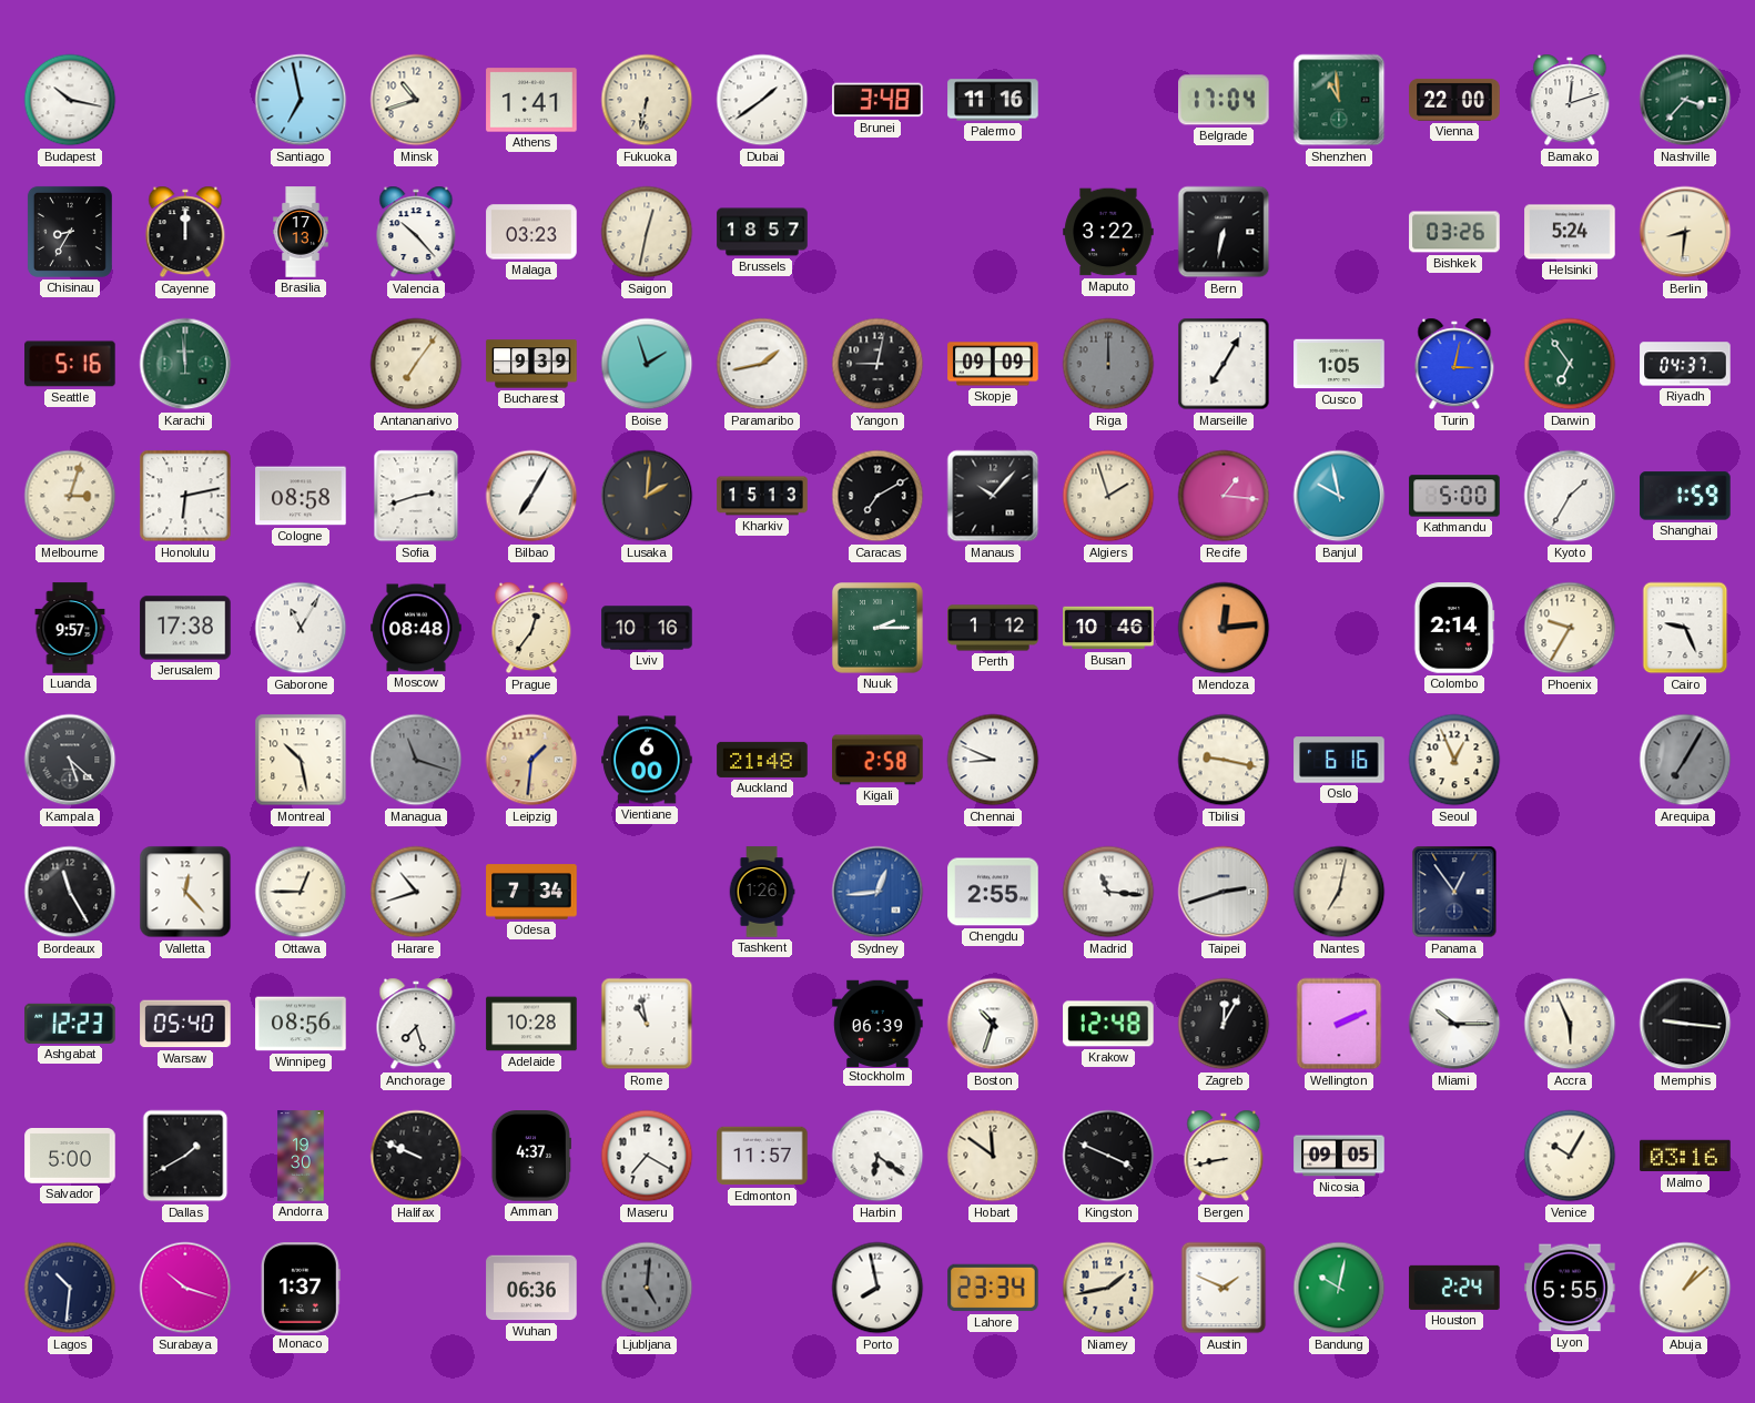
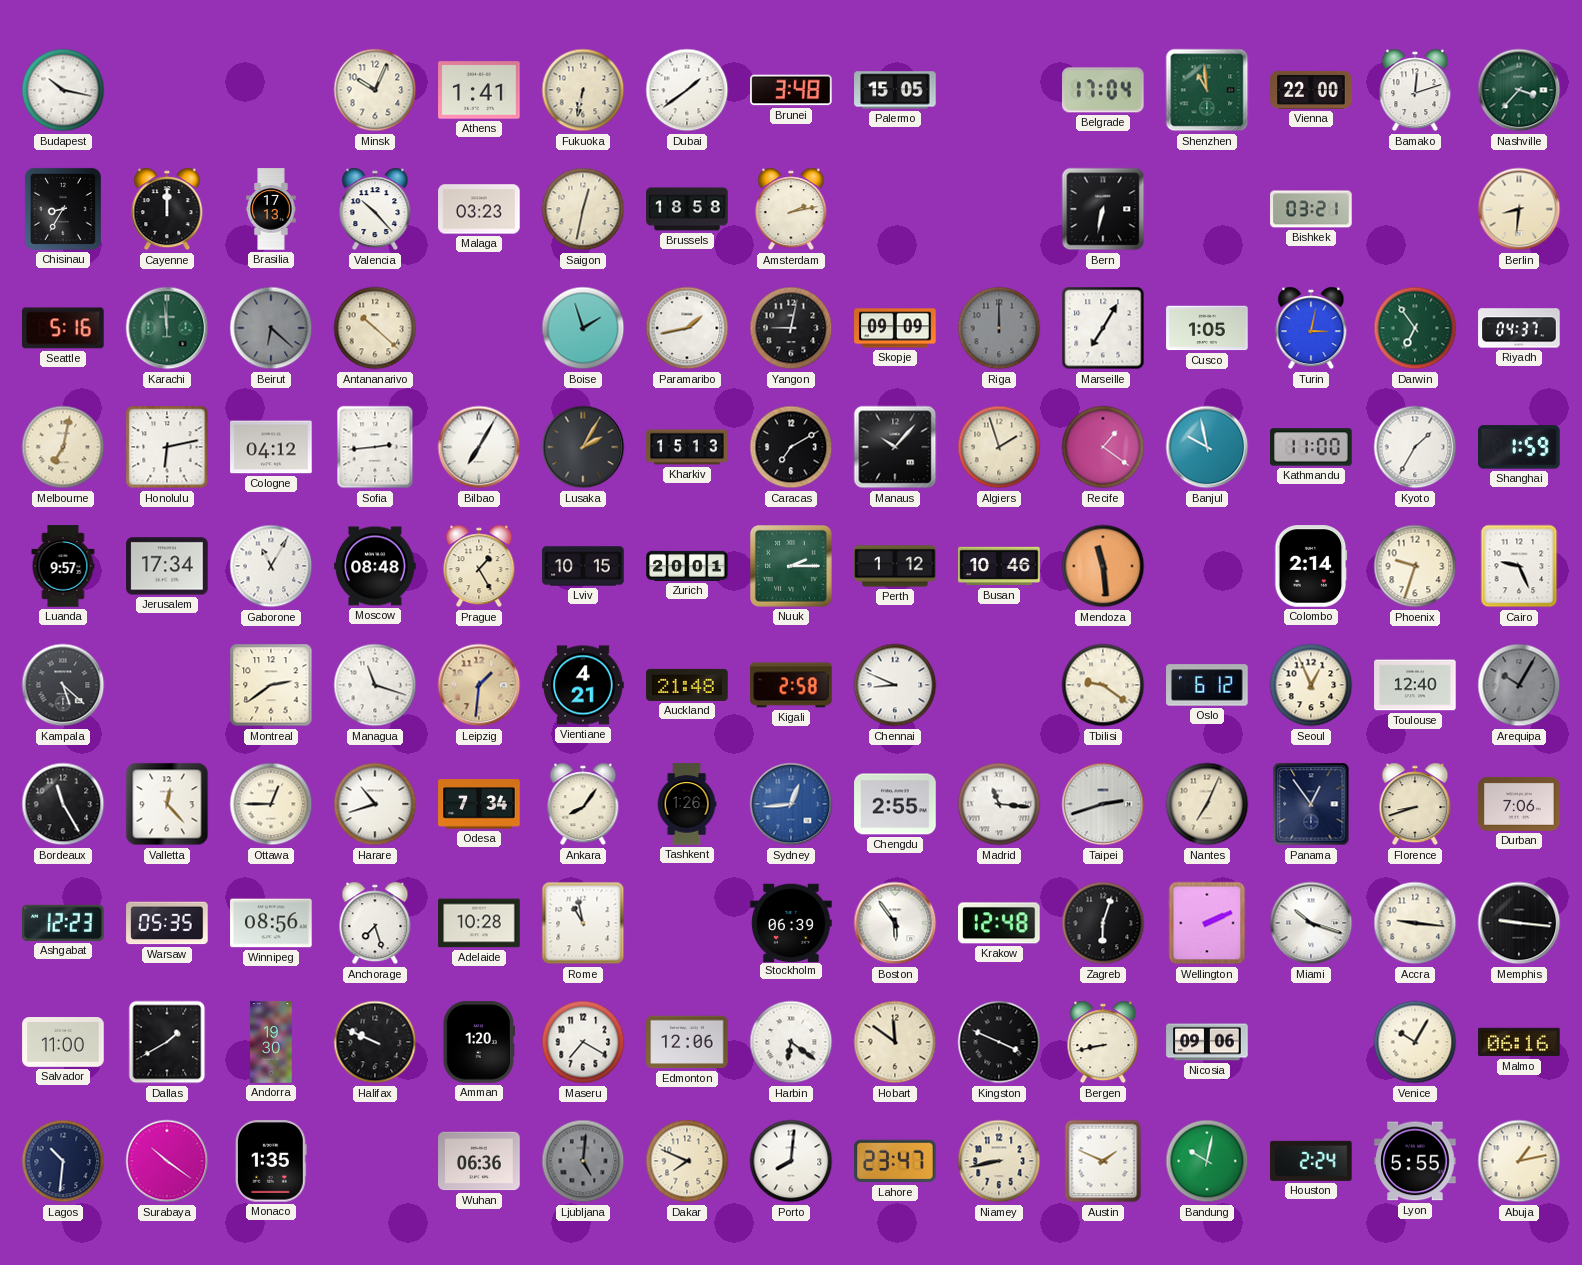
Santiago: 6:58 -> none (301, 100)
Minsk: 10:42 -> 10:04 (375, 90)
Palermo: 11:16 -> 15:05 (895, 90)
Brussels: 18:57 -> 18:58 (687, 209)
Amsterdam: none -> 2:13 (791, 209)
Maputo: 3:22 -> none (1108, 232)
Bishkek: 03:26 -> 03:21 (1311, 209)
Helsinki: 5:24 -> none (1570, 232)
Beirut: none -> 6:22 (271, 328)
Antananarivo: 7:06 -> 10:22 (375, 328)
Bucharest: 9:39 -> none (531, 364)
Melbourne: 3:03 -> 7:02 (63, 447)
Cologne: 08:58 -> 04:12 (271, 447)
Sofia: 2:42 -> 2:44 (375, 447)
Lusaka: 2:01 -> 2:05 (583, 447)
Recife: 1:16 -> 1:21 (1103, 447)
Kathmandu: 5:00 -> 11:00 (1311, 447)
Jerusalem: 17:38 -> 17:34 (167, 566)
Prague: 12:36 -> 1:25 (479, 566)
Lviv: 10:16 -> 10:15 (583, 566)
Zurich: none -> 20:01 (687, 566)
Mendoza: 12:14 -> 11:29 (1103, 566)
Phoenix: 9:35 -> 9:33 (1415, 566)
Montreal: 10:28 -> 2:39 (271, 685)
Managua dial: grey -> white (375, 685)
Vientiane: 6:00 -> 4:21 (583, 685)
Tbilisi: 9:17 -> 9:21 (1103, 685)
Oslo: 6:16 -> 6:12 (1207, 685)
Toulouse: none -> 12:40 (1415, 685)
Arequipa: 7:05 -> 10:05 (1519, 685)
Ankara: none -> 8:06 (583, 804)
Nantes: 7:02 -> 7:04 (1207, 804)
Florence: none -> 8:42 (1415, 804)
Durban: none -> 7:06 (1519, 804)
Warsaw: 05:40 -> 05:35 (167, 923)
Boston: 10:33 -> 5:54 (895, 923)
Zagreb: 12:05 -> 6:03 (1103, 923)
Miami: 10:15 -> 10:18 (1311, 923)
Accra: 5:56 -> 9:16 (1415, 923)
Salvador: 5:00 -> 11:00 (63, 1043)
Amman: 4:37 -> 1:20 (479, 1042)
Edmonton: 11:57 -> 12:06 (687, 1042)
Nicosia: 09:05 -> 09:06 (1207, 1042)
Malmo: 03:16 -> 06:16 (1519, 1042)
Surabaya: 10:18 -> 10:21 (167, 1161)
Monaco: 1:37 -> 1:35 (271, 1161)
Dakar: none -> 7:49 (687, 1161)
Porto: 7:58 -> 8:01 (791, 1161)
Lahore: 23:34 -> 23:47 (895, 1161)
Niamey: 1:43 -> 8:43 (999, 1161)
Abuja: 1:08 -> 1:13 (1519, 1161)
